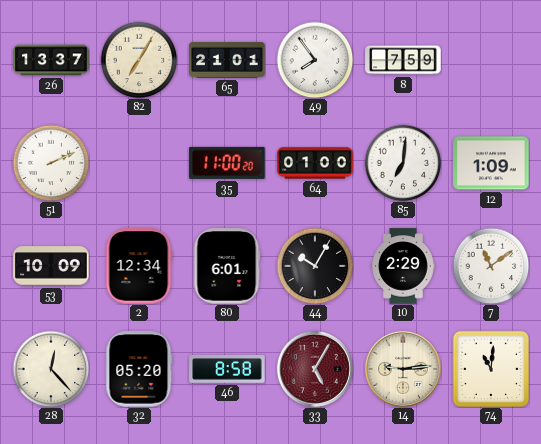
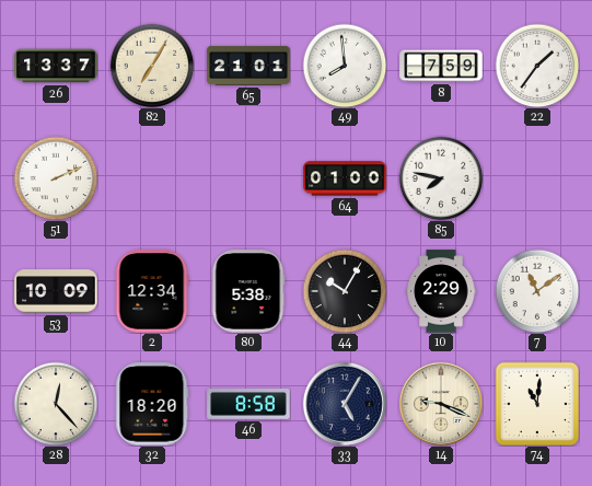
49: 7:54 -> 7:59 (345, 66)
22: none -> 1:36 (537, 66)
35: 11:00 -> none (227, 163)
85: 7:01 -> 7:47 (441, 178)
12: 1:09 -> none (491, 163)
80: 6:01 -> 5:38 (248, 291)
32: 05:20 -> 18:20 (152, 404)
33 dial: burgundy -> navy (345, 404)
14: 9:14 -> 9:19 (441, 404)
